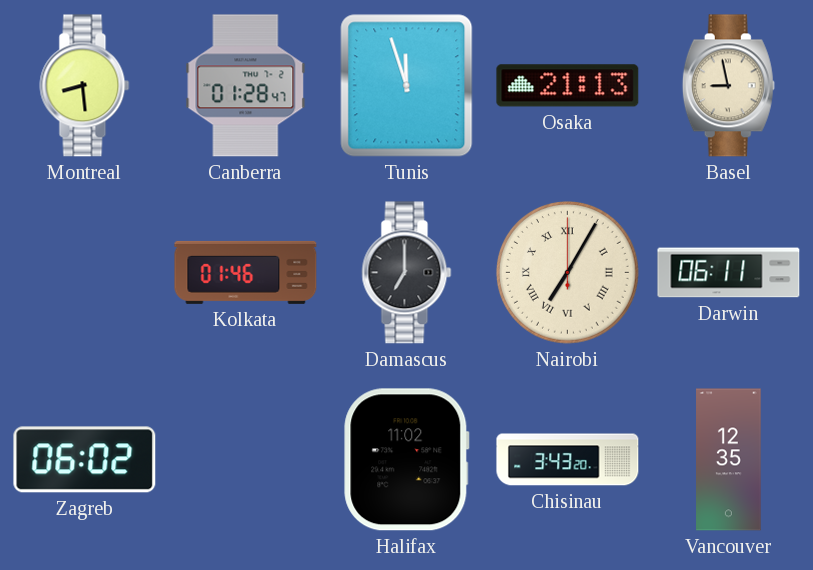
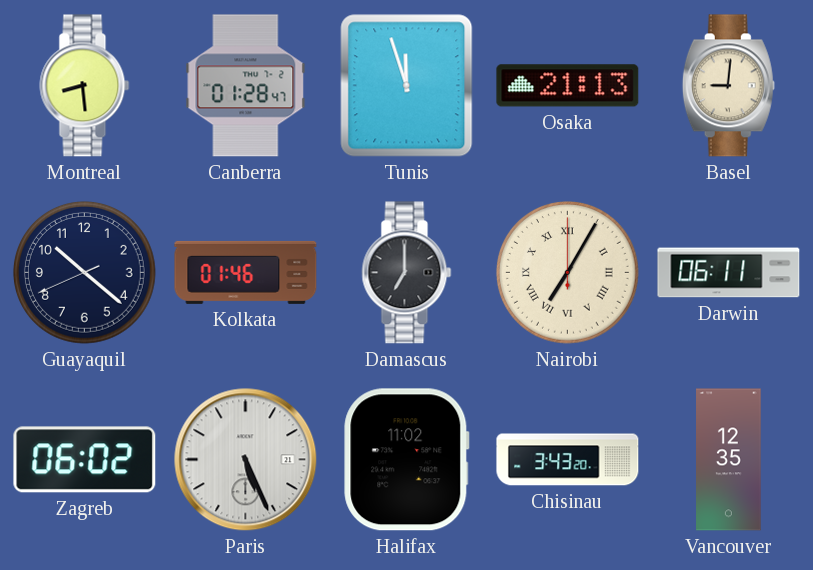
Basel: 8:58 -> 9:01 (728, 86)
Guayaquil: none -> 10:21 (85, 273)
Paris: none -> 5:26 (246, 460)
